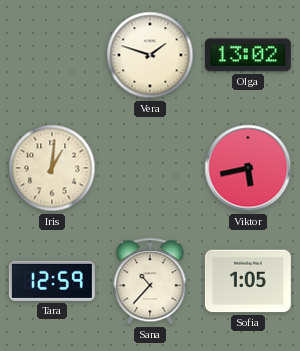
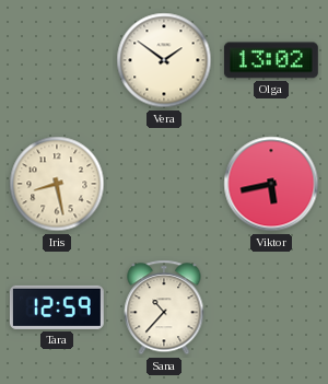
Vera: 1:48 -> 1:51 (164, 60)
Iris: 1:01 -> 8:28 (57, 184)
Sofia: 1:05 -> none (248, 281)
